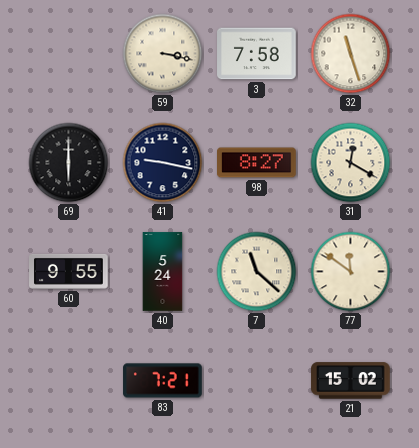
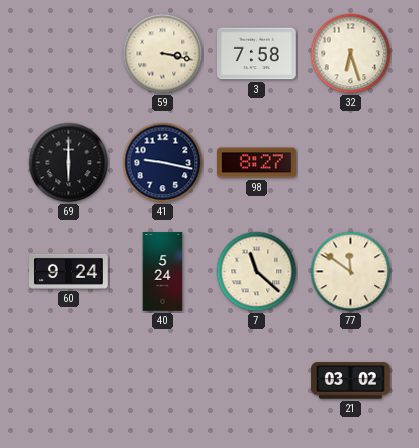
32: 11:27 -> 6:27 (351, 54)
31: 12:20 -> none (351, 163)
60: 9:55 -> 9:24 (69, 271)
83: 7:21 -> none (163, 381)
21: 15:02 -> 03:02 (351, 381)
